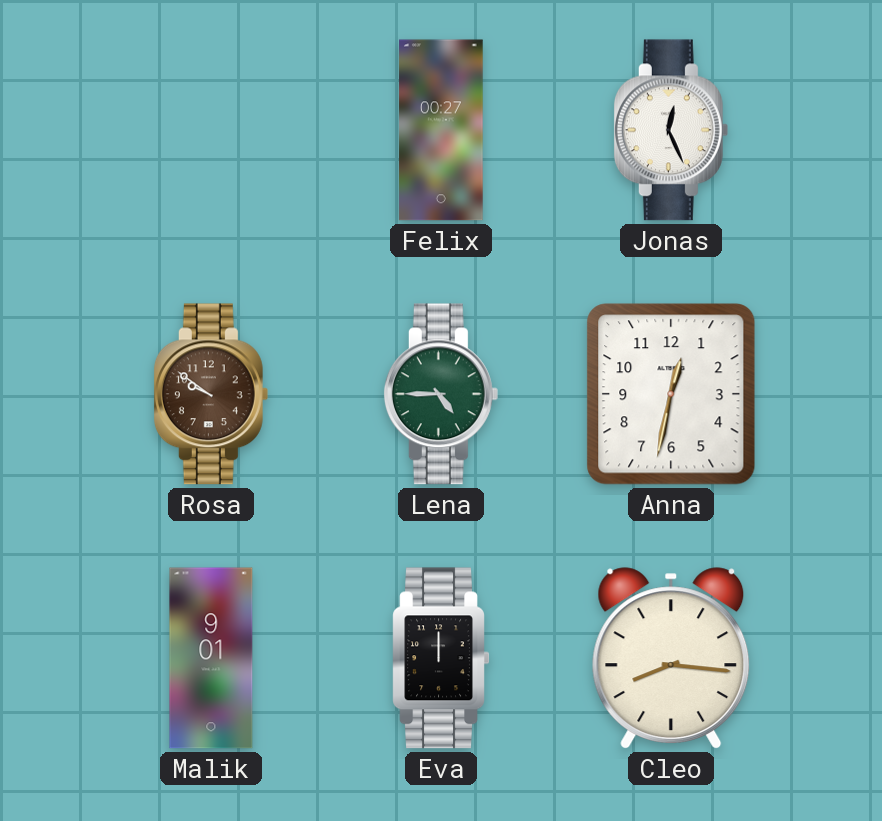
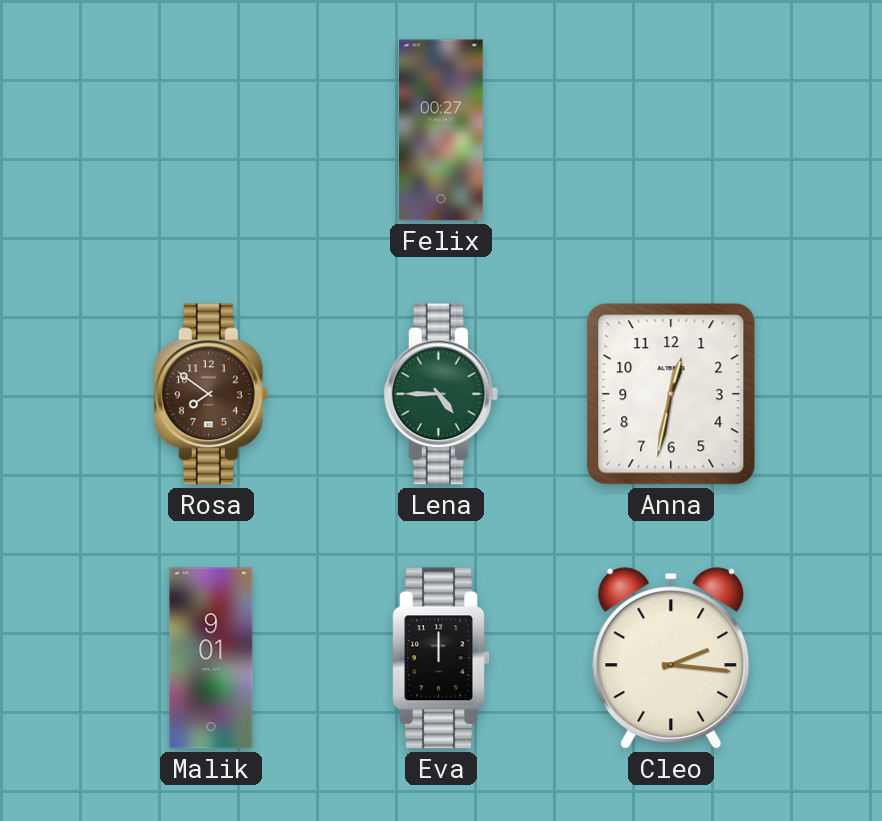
Jonas: 12:26 -> none (671, 130)
Rosa: 9:51 -> 7:51 (211, 394)
Cleo: 8:16 -> 2:16 (671, 658)
